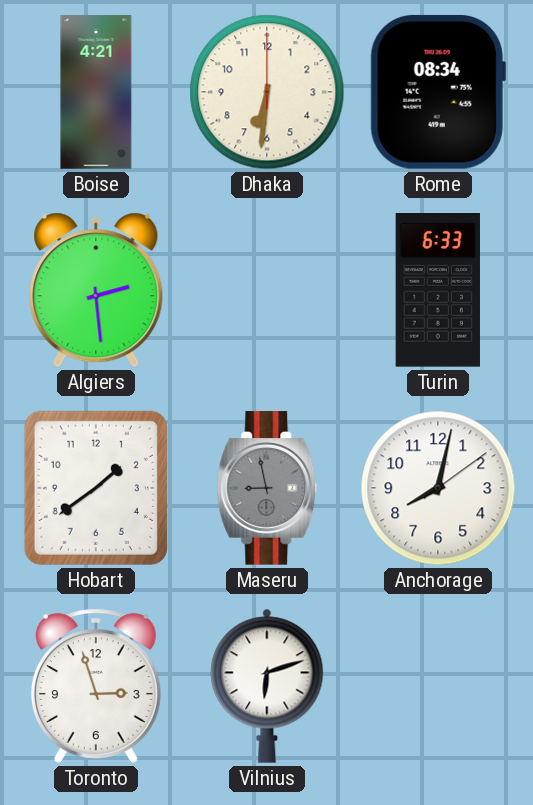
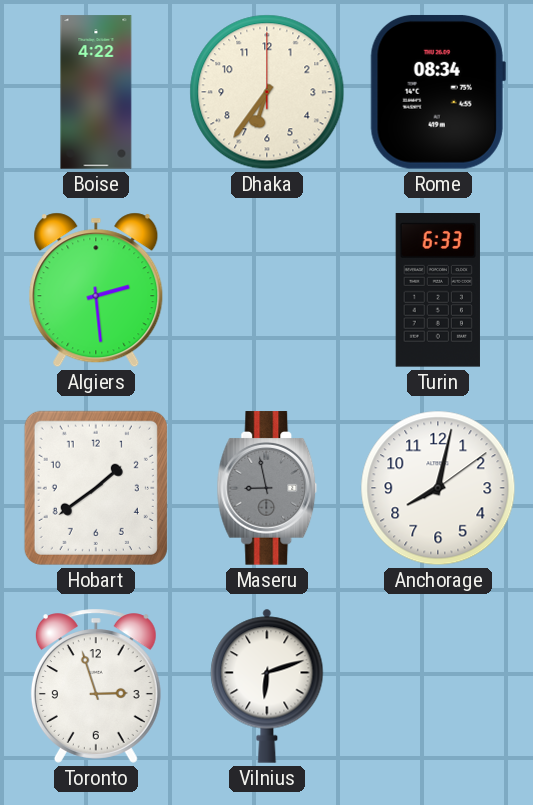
Boise: 4:21 -> 4:22 (96, 92)
Dhaka: 6:31 -> 6:36 (267, 92)
